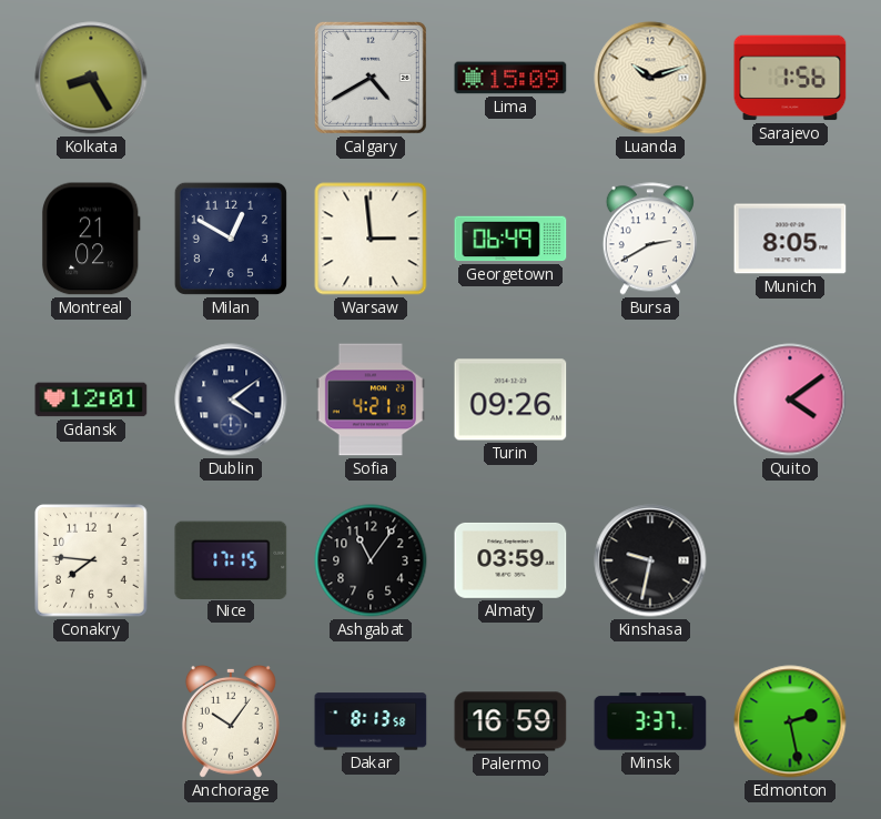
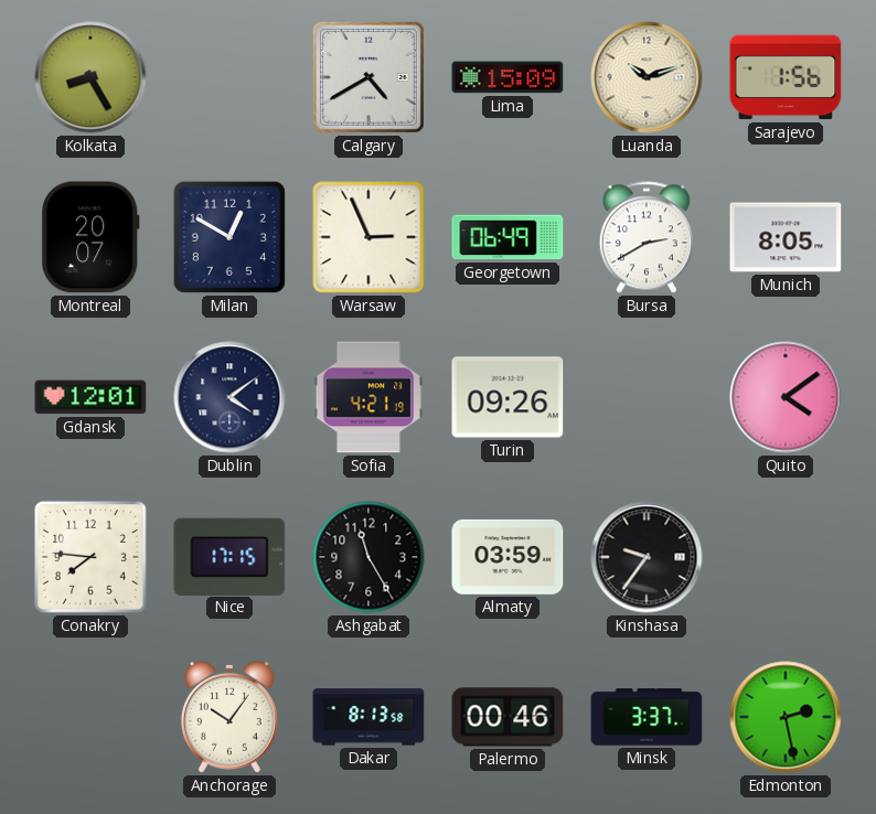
Montreal: 21:02 -> 20:07 (90, 237)
Warsaw: 2:59 -> 2:56 (368, 237)
Ashgabat: 11:06 -> 11:25 (368, 557)
Kinshasa: 9:32 -> 9:36 (647, 557)
Palermo: 16:59 -> 00:46 (508, 717)
